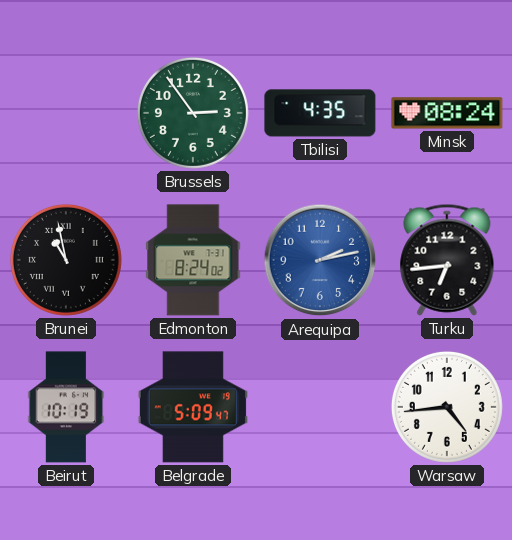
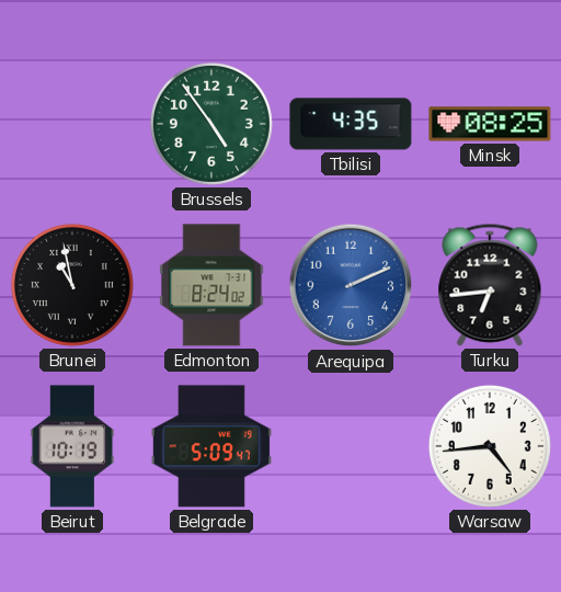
Brussels: 2:54 -> 4:54 (211, 124)
Minsk: 08:24 -> 08:25 (490, 124)
Arequipa: 2:13 -> 2:11 (351, 285)
